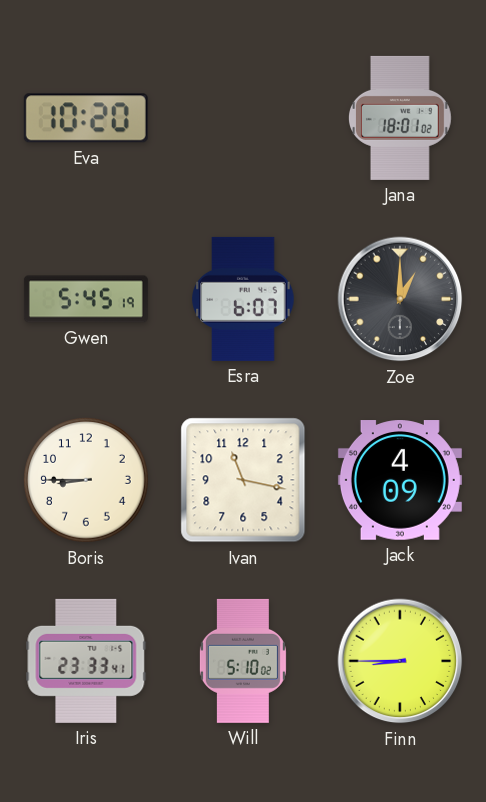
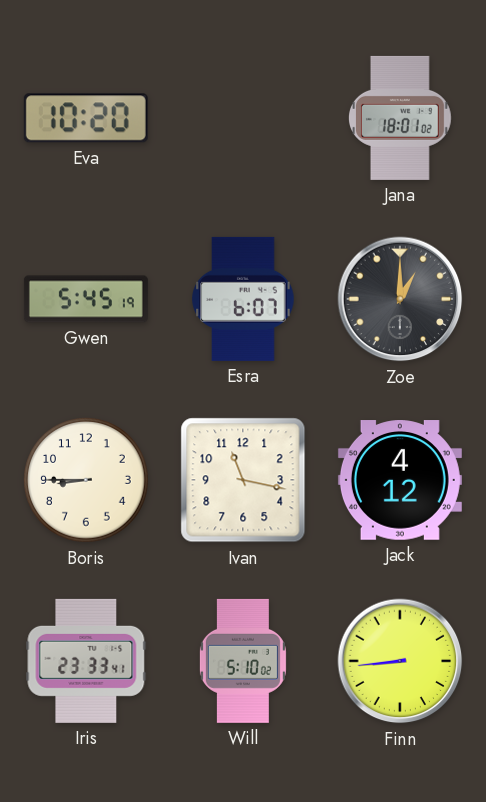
Jack: 4:09 -> 4:12 (400, 480)
Finn: 8:45 -> 8:44 (400, 661)
